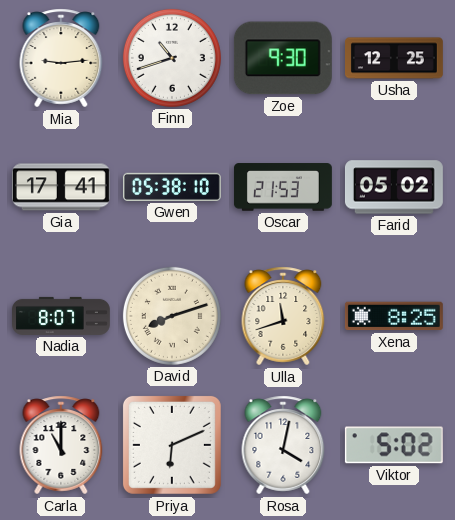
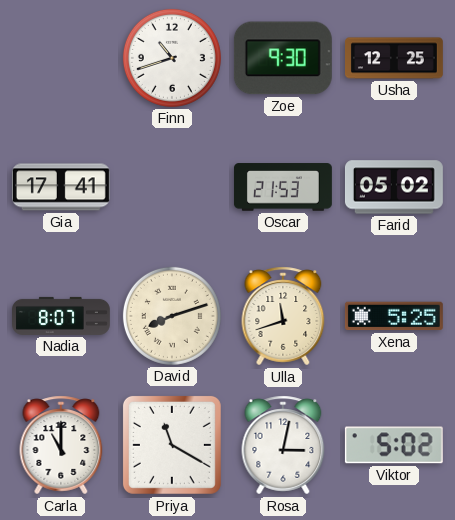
Mia: 9:14 -> none (61, 58)
Gwen: 05:38 -> none (172, 187)
Xena: 8:25 -> 5:25 (394, 316)
Priya: 6:11 -> 11:20 (172, 445)
Rosa: 4:02 -> 3:02 (283, 445)
